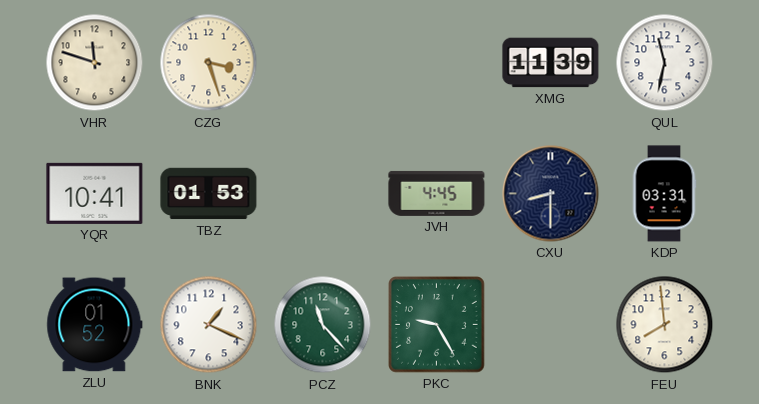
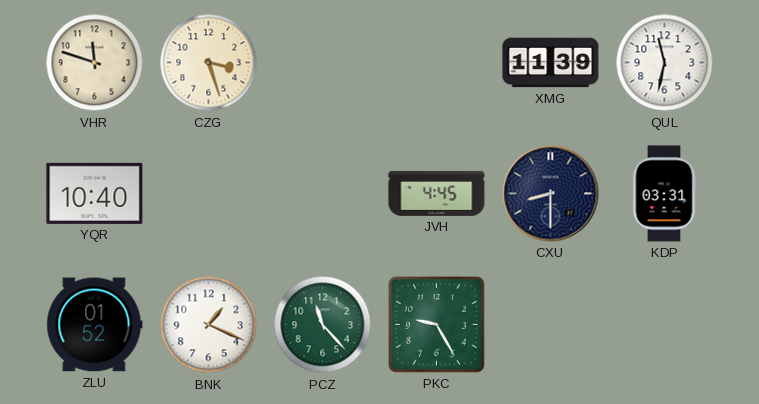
YQR: 10:41 -> 10:40 (95, 193)
TBZ: 01:53 -> none (209, 194)
FEU: 7:59 -> none (665, 325)
